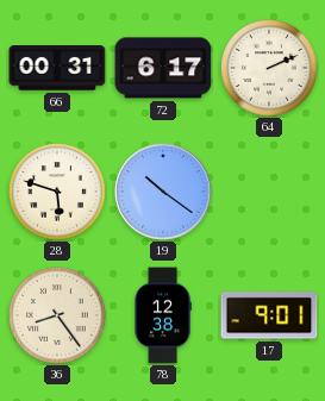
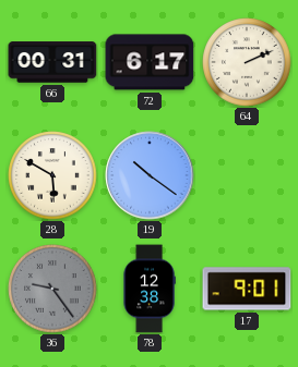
28: 5:48 -> 5:50 (52, 175)
36: 8:24 -> 9:24 (52, 289)
36 dial: cream -> grey (52, 289)
